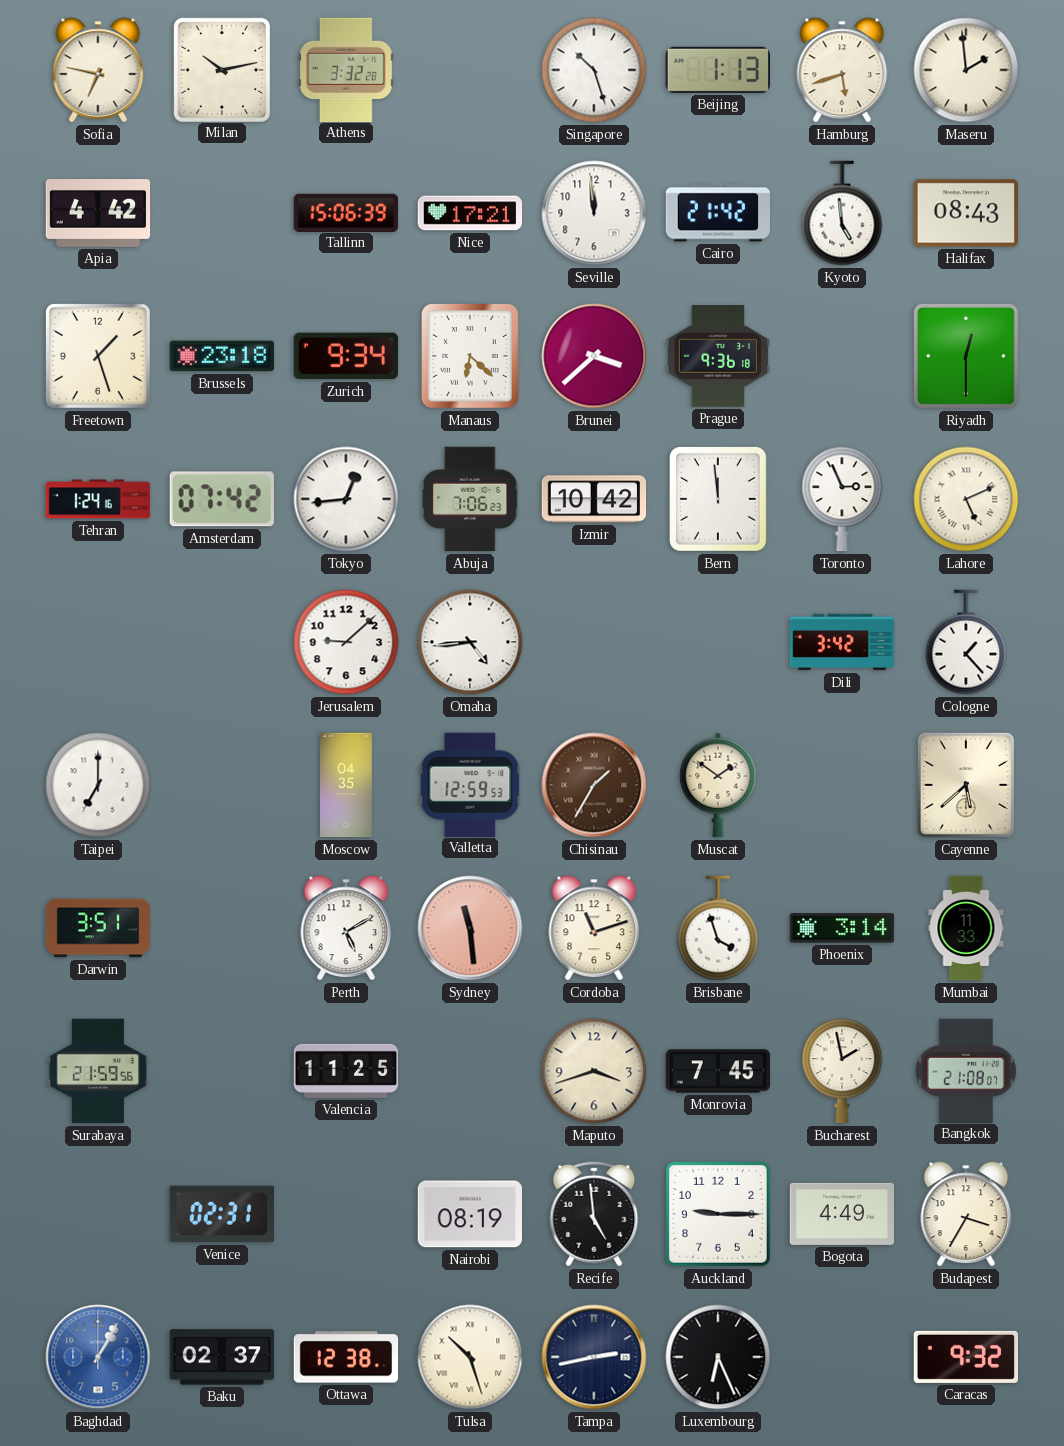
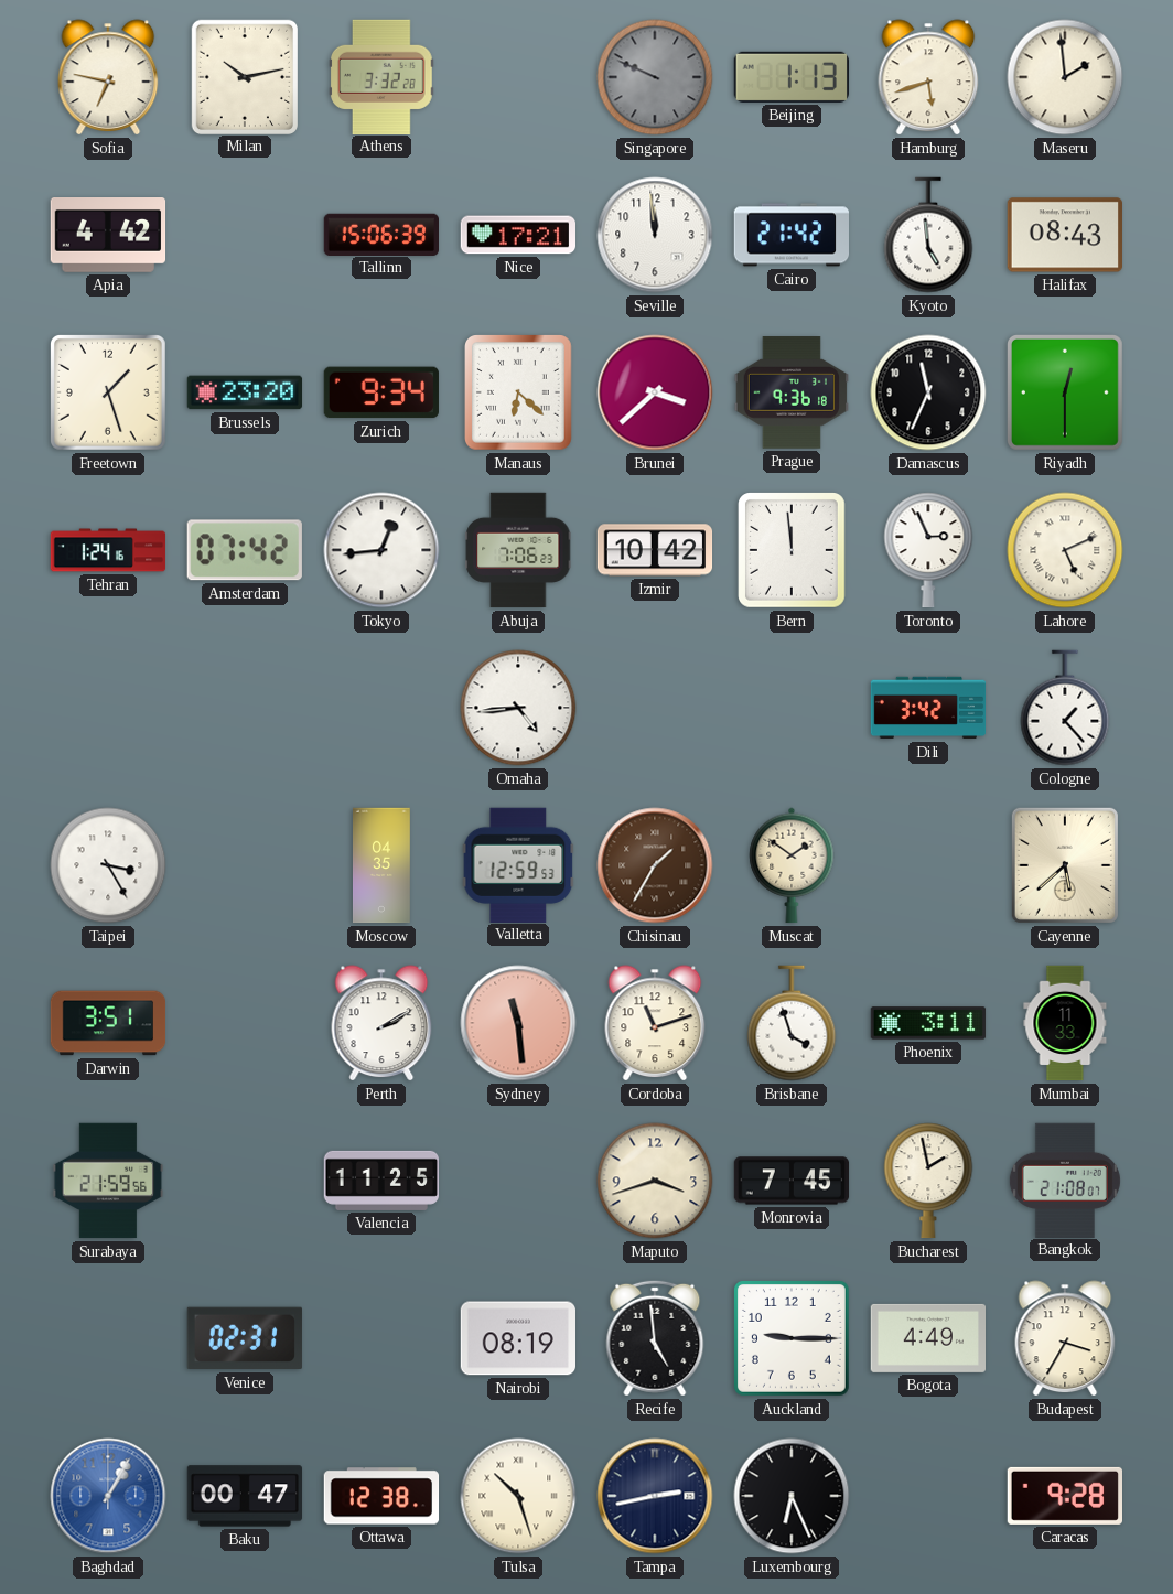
Singapore: 10:27 -> 9:49 (655, 77)
Singapore dial: white -> grey (655, 77)
Brussels: 23:18 -> 23:20 (245, 392)
Damascus: none -> 11:34 (928, 392)
Jerusalem: 9:08 -> none (346, 642)
Taipei: 7:00 -> 3:25 (108, 865)
Perth: 5:10 -> 2:10 (381, 1023)
Phoenix: 3:14 -> 3:11 (928, 1023)
Baku: 02:37 -> 00:47 (245, 1496)
Caracas: 9:32 -> 9:28 (1064, 1496)
